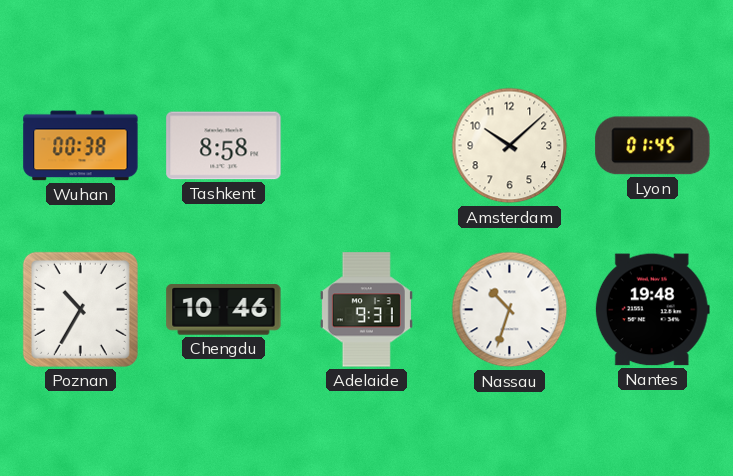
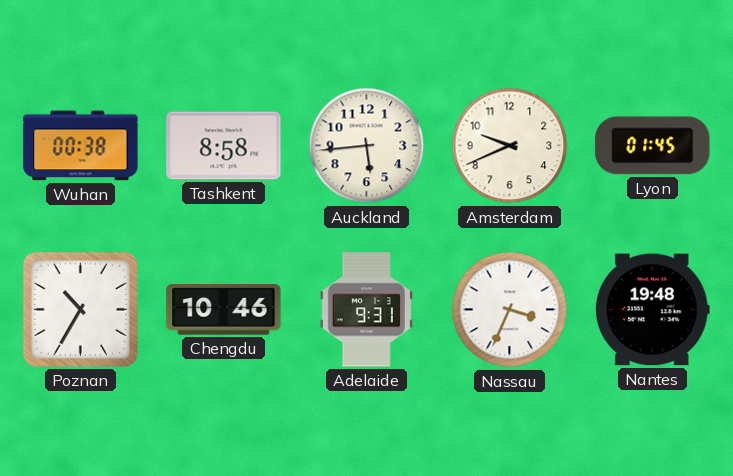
Auckland: none -> 5:44 (367, 146)
Amsterdam: 10:08 -> 9:41 (510, 146)
Nassau: 10:33 -> 3:34 (510, 310)
